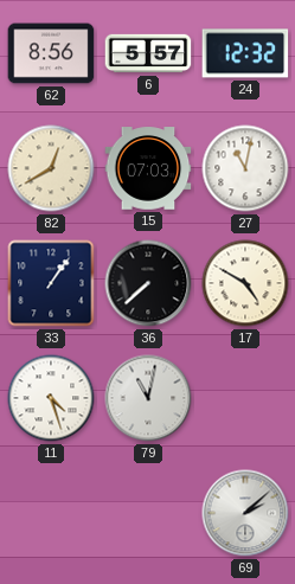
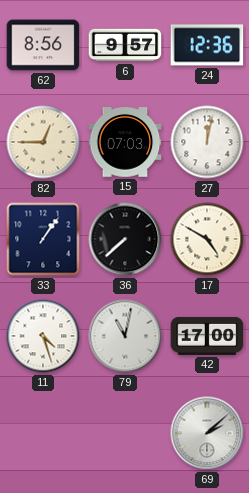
6: 5:57 -> 9:57 (125, 45)
24: 12:32 -> 12:36 (207, 45)
82: 12:40 -> 12:45 (43, 142)
27: 11:02 -> 12:02 (207, 142)
42: none -> 17:00 (207, 336)
